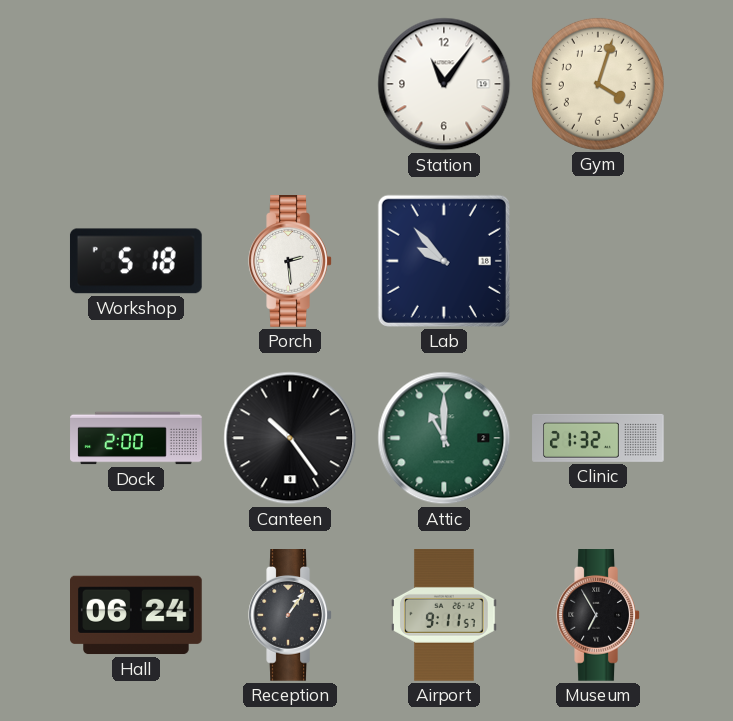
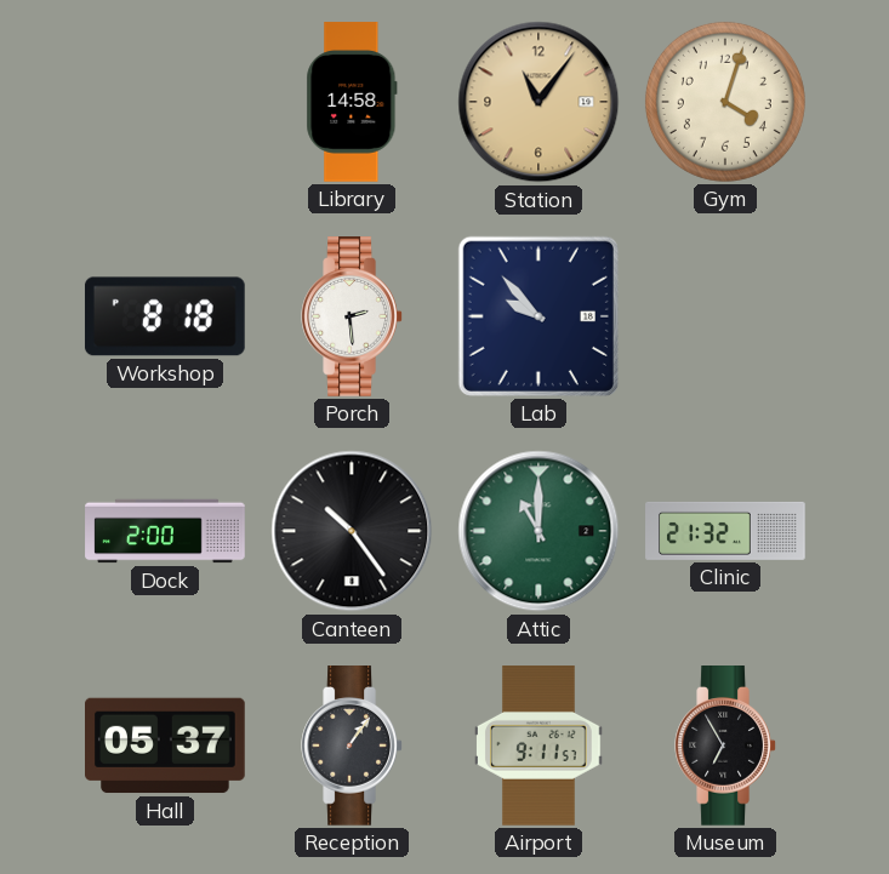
Library: none -> 14:58 (352, 102)
Station dial: white -> champagne (538, 102)
Workshop: 5:18 -> 8:18 (165, 316)
Hall: 06:24 -> 05:37 (166, 746)
